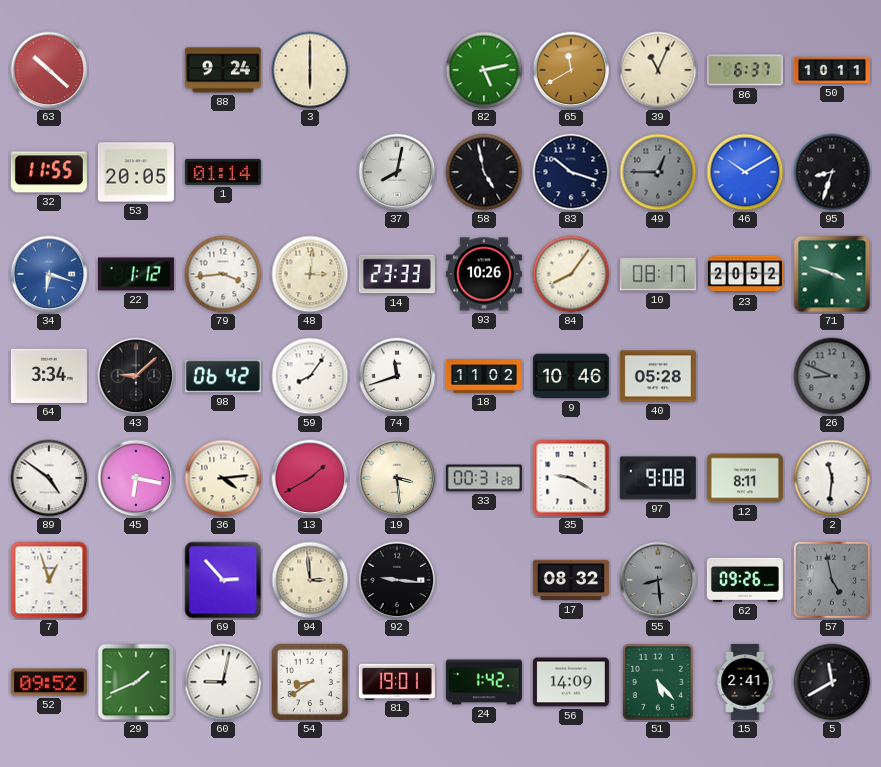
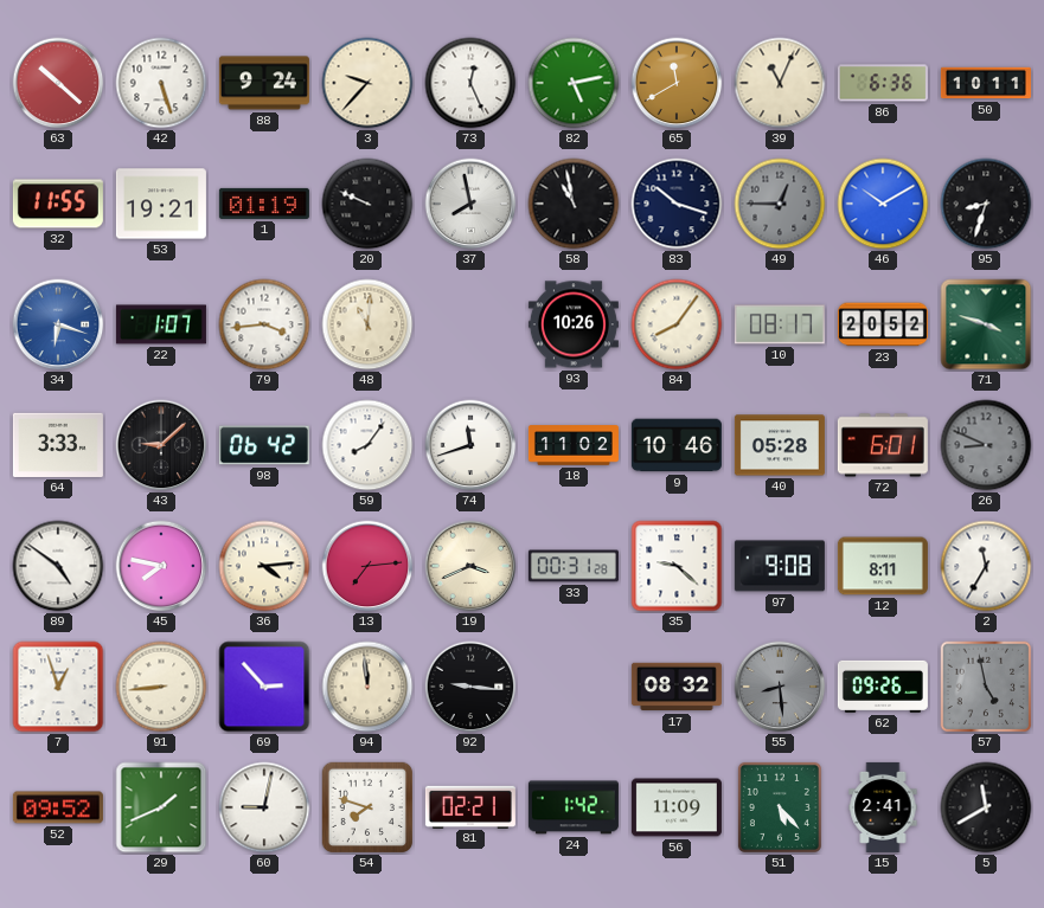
42: none -> 5:27 (161, 83)
3: 6:00 -> 9:37 (367, 83)
73: none -> 12:26 (470, 83)
86: 6:37 -> 6:36 (883, 83)
53: 20:05 -> 19:21 (161, 204)
1: 01:14 -> 01:19 (264, 204)
20: none -> 9:49 (367, 204)
37: 8:02 -> 7:58 (470, 204)
58: 4:58 -> 10:58 (574, 204)
22: 1:12 -> 1:07 (161, 324)
48: 3:01 -> 11:01 (367, 324)
14: 23:33 -> none (397, 274)
64: 3:34 -> 3:33 (58, 445)
72: none -> 6:01 (883, 445)
45: 6:17 -> 7:47 (161, 566)
13: 1:40 -> 7:14 (367, 566)
19: 3:29 -> 3:41 (470, 566)
35: 9:20 -> 9:22 (677, 566)
2: 11:31 -> 11:35 (986, 566)
91: none -> 8:44 (161, 687)
94: 2:59 -> 11:59 (367, 687)
54: 8:39 -> 7:48 (366, 807)
81: 19:01 -> 02:21 (470, 806)
56: 14:09 -> 11:09 (677, 807)
